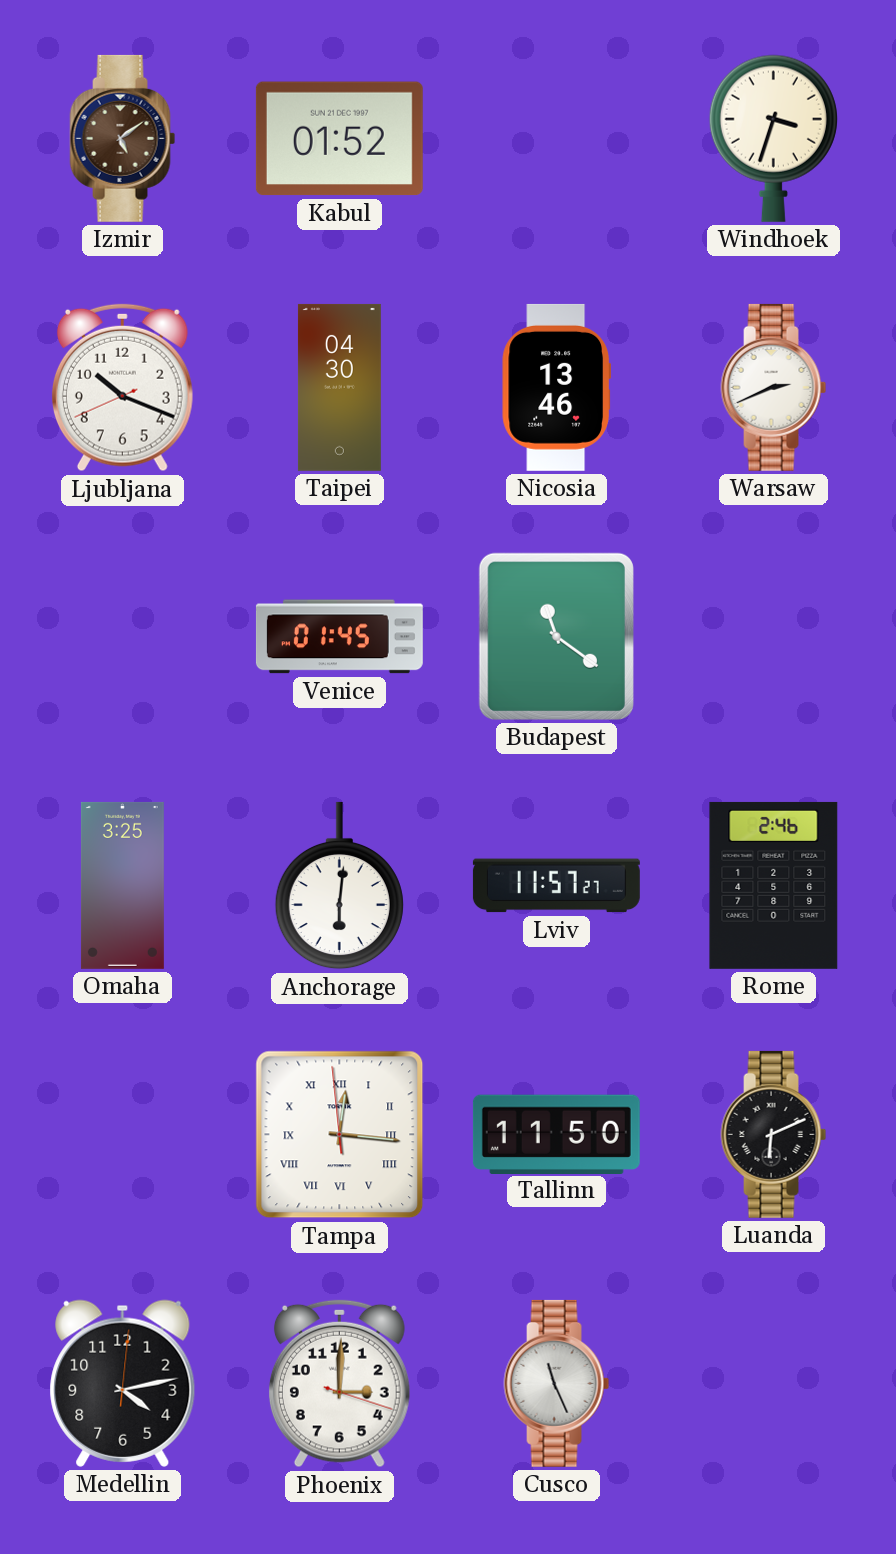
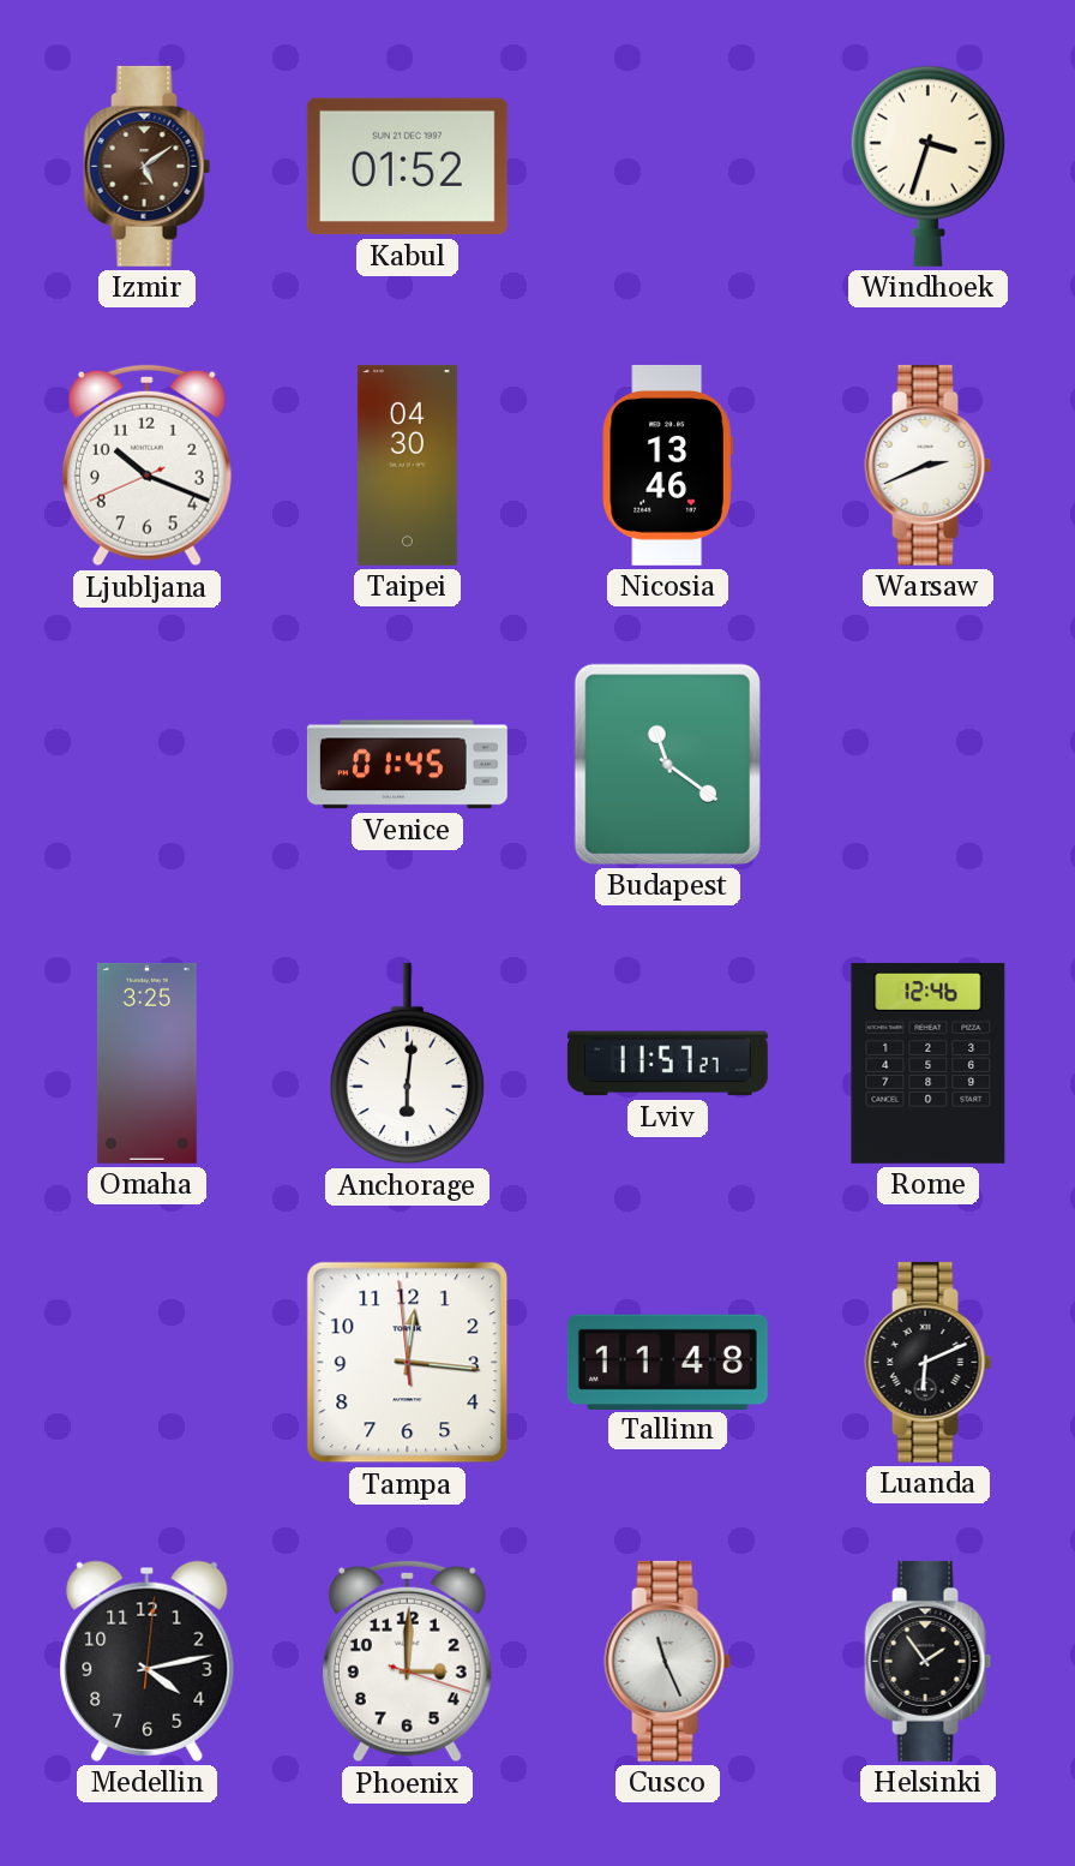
Rome: 2:46 -> 12:46 (929, 1063)
Tampa numerals: Roman -> Arabic (408, 1363)
Tallinn: 11:50 -> 11:48 (667, 1362)
Helsinki: none -> 1:54 (929, 1661)
